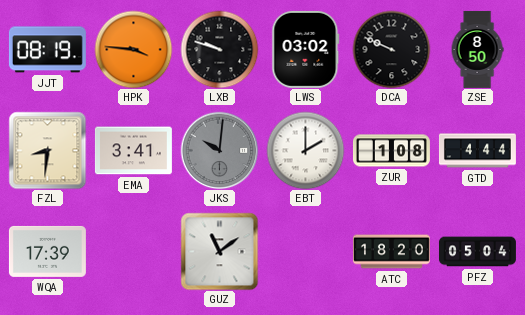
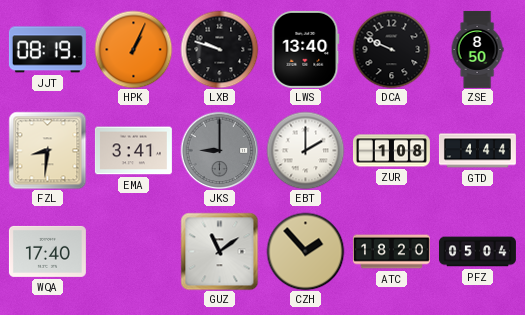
HPK: 3:46 -> 1:04 (133, 49)
LWS: 03:02 -> 13:40 (306, 49)
JKS: 10:01 -> 9:00 (219, 150)
WQA: 17:39 -> 17:40 (47, 251)
CZH: none -> 1:53 (305, 251)
